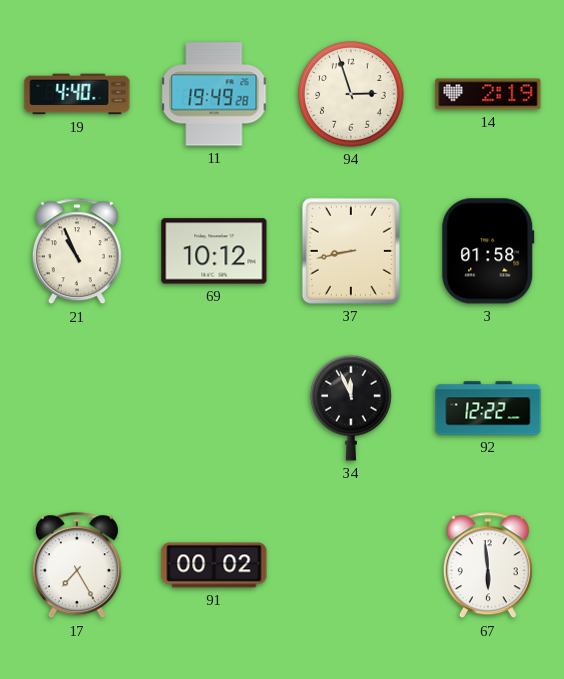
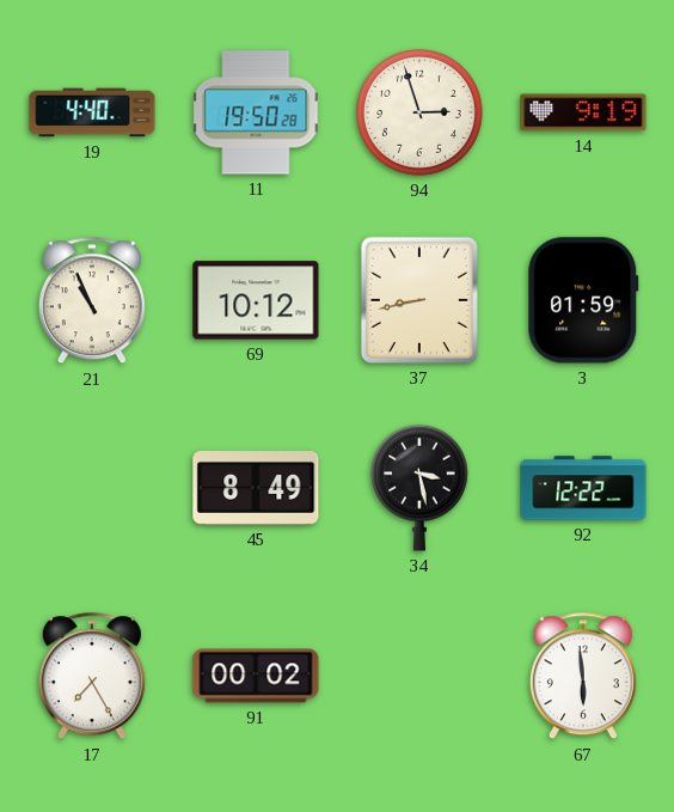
11: 19:49 -> 19:50 (256, 112)
14: 2:19 -> 9:19 (583, 112)
3: 01:58 -> 01:59 (583, 300)
45: none -> 8:49 (256, 488)
34: 11:56 -> 3:28 (421, 488)
